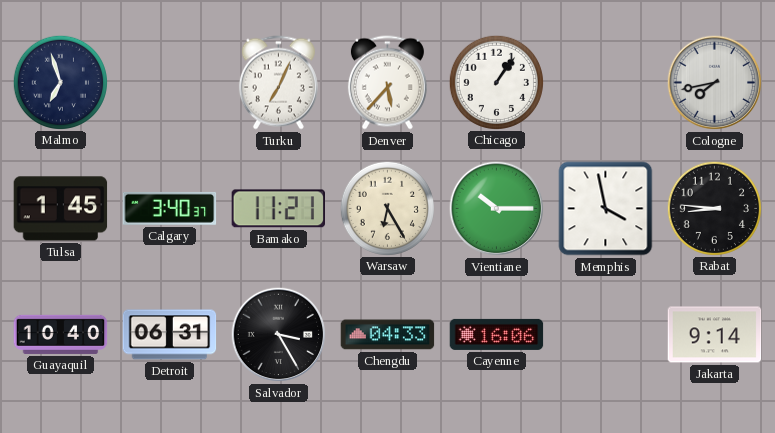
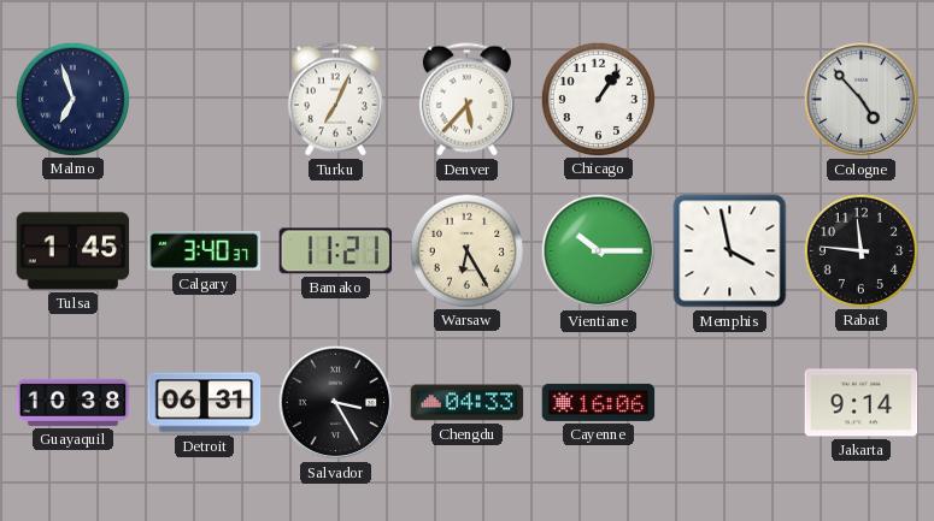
Cologne: 7:43 -> 4:53 (862, 100)
Rabat: 8:46 -> 11:46 (860, 250)
Guayaquil: 10:40 -> 10:38 (74, 402)
